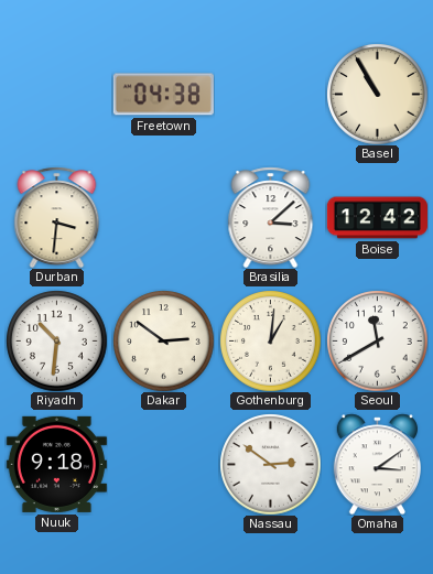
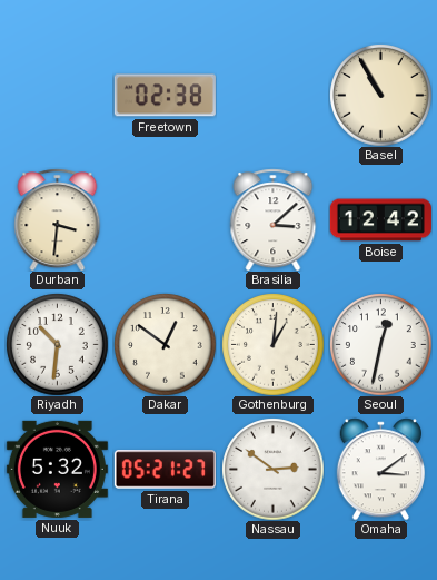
Freetown: 04:38 -> 02:38 (165, 96)
Dakar: 2:51 -> 12:51 (165, 344)
Seoul: 11:40 -> 12:32 (380, 344)
Nuuk: 9:18 -> 5:32 (57, 469)
Tirana: none -> 05:21 (165, 470)
